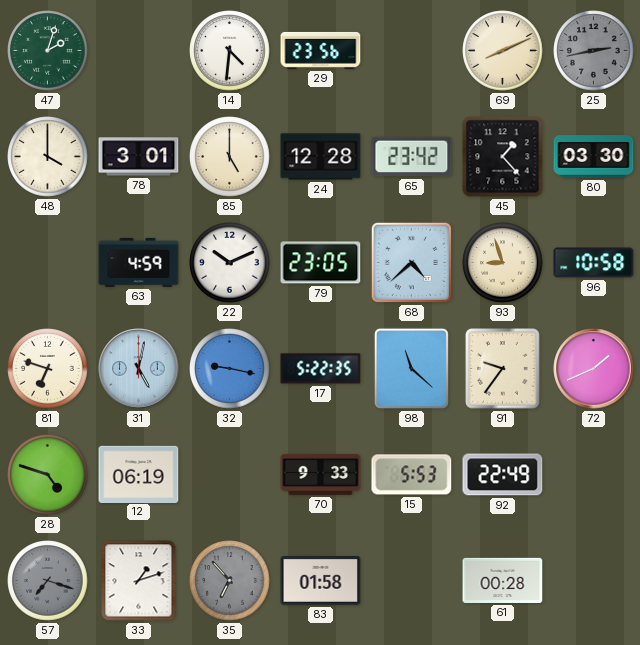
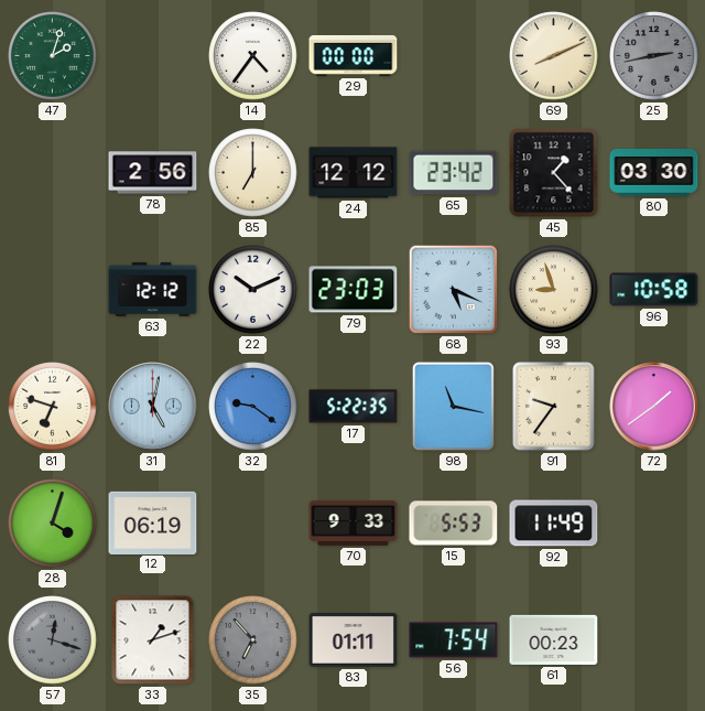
14: 4:31 -> 4:36 (253, 56)
29: 23:56 -> 00:00 (354, 55)
48: 4:00 -> none (48, 157)
78: 3:01 -> 2:56 (153, 173)
85: 5:00 -> 7:00 (253, 173)
24: 12:28 -> 12:12 (354, 173)
63: 4:59 -> 12:12 (153, 289)
79: 23:05 -> 23:03 (354, 290)
68: 4:38 -> 5:19 (453, 289)
32: 9:17 -> 9:21 (253, 407)
98: 11:22 -> 11:17 (453, 406)
72: 1:41 -> 1:39 (654, 407)
28: 4:48 -> 4:03 (53, 524)
92: 22:49 -> 11:49 (554, 524)
57: 7:18 -> 12:18 (53, 640)
83: 01:58 -> 01:11 (354, 639)
56: none -> 7:54 (454, 640)
61: 00:28 -> 00:23 (554, 639)
